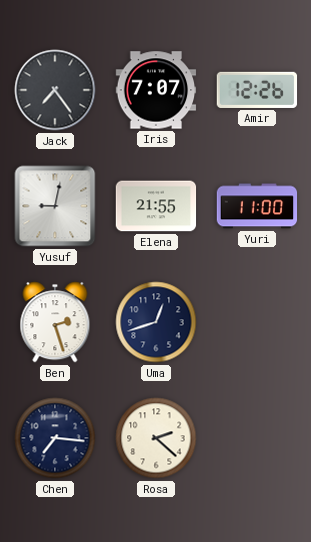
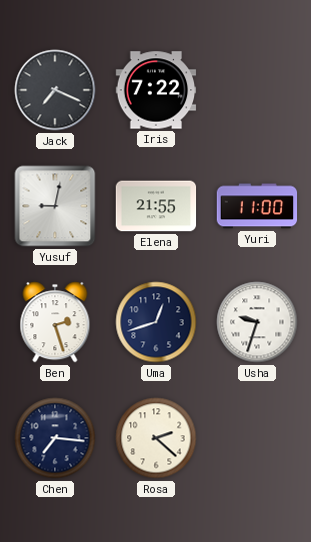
Jack: 7:24 -> 7:19 (55, 90)
Iris: 7:07 -> 7:22 (156, 90)
Amir: 12:26 -> none (257, 90)
Usha: none -> 9:33 (257, 322)
